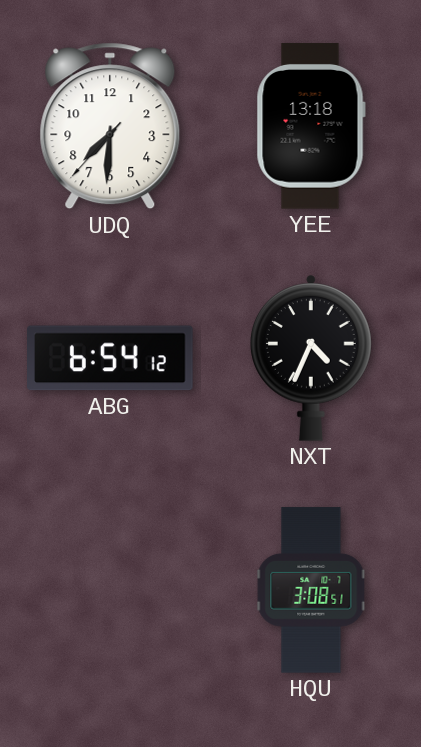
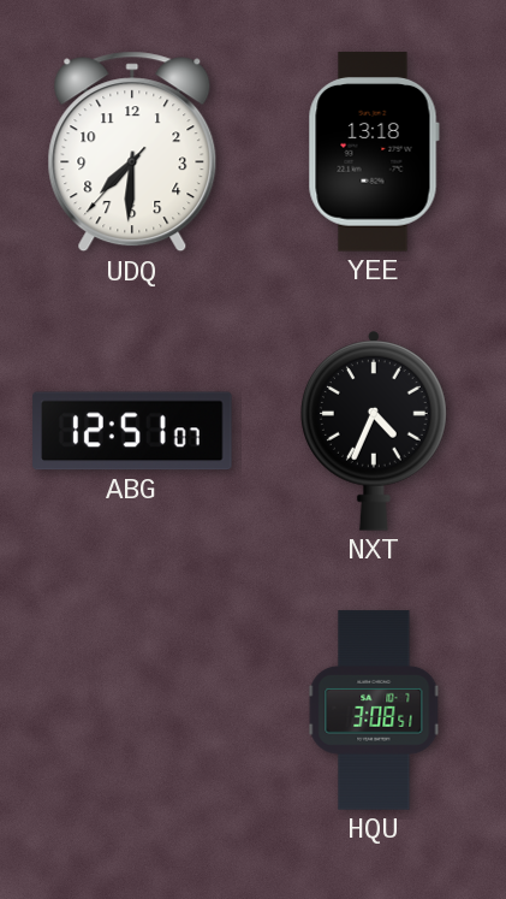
ABG: 6:54 -> 12:51 (132, 431)
